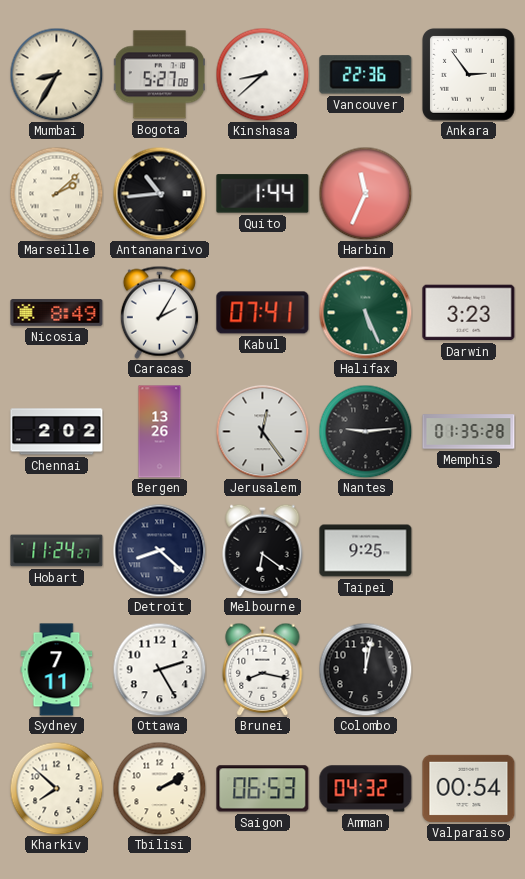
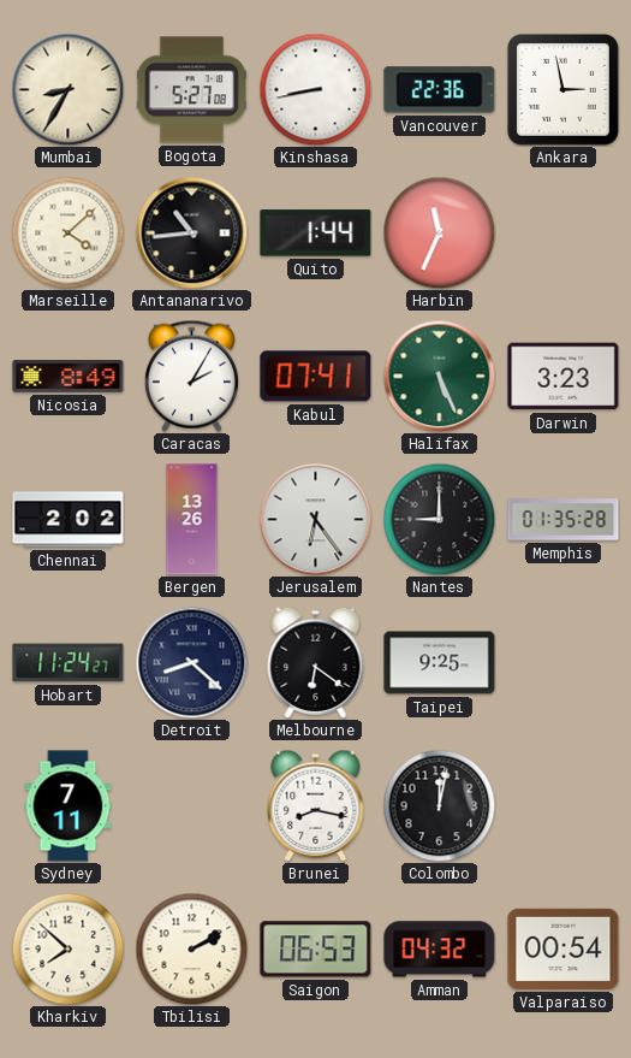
Kinshasa: 8:38 -> 8:43 (315, 89)
Ankara: 2:54 -> 2:58 (562, 89)
Marseille: 2:08 -> 4:08 (67, 232)
Jerusalem: 12:24 -> 6:24 (315, 519)
Nantes: 9:14 -> 9:00 (439, 519)
Ottawa: 2:25 -> none (159, 669)
